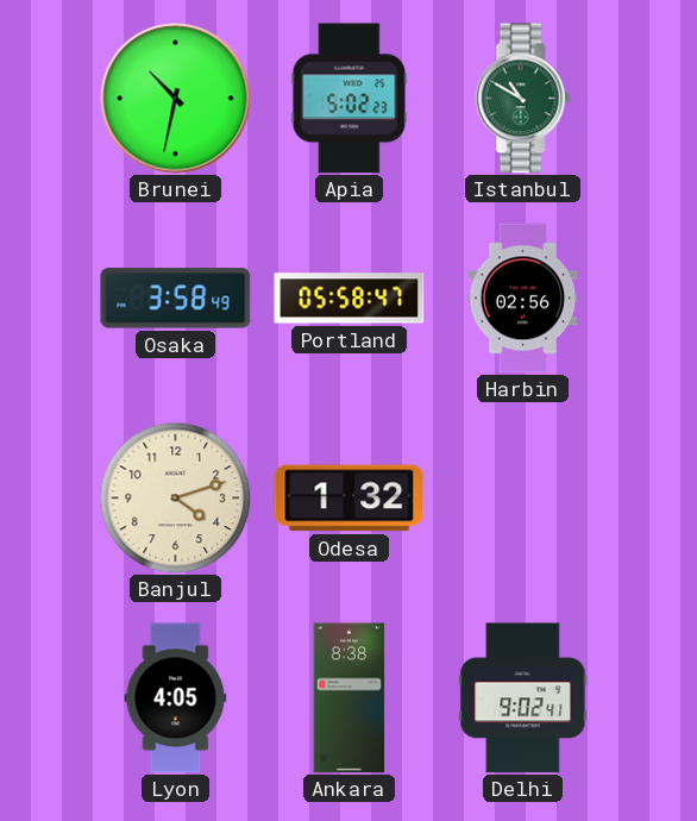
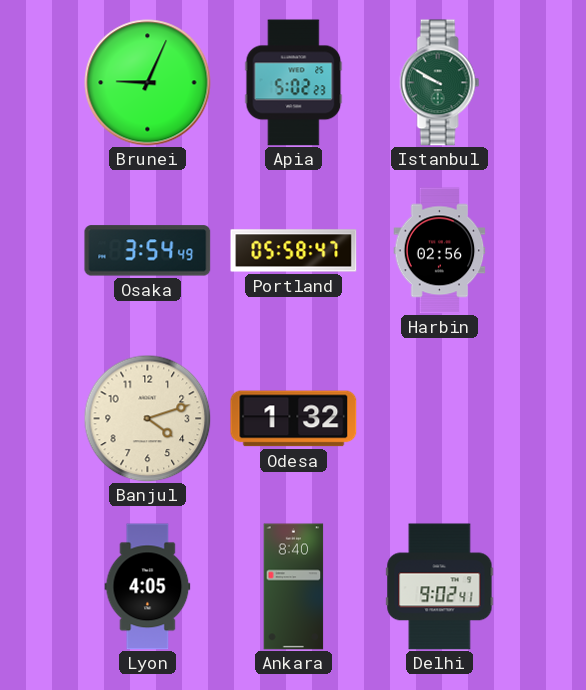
Brunei: 10:32 -> 9:04 (148, 83)
Istanbul: 10:50 -> 9:50 (440, 83)
Osaka: 3:58 -> 3:54 (148, 251)
Ankara: 8:38 -> 8:40 (294, 587)
